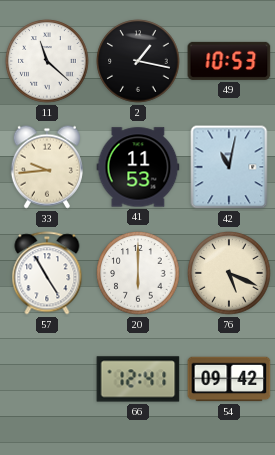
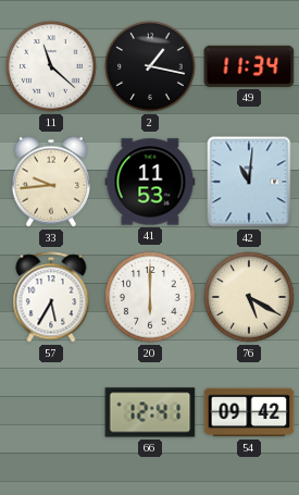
49: 10:53 -> 11:34 (249, 66)
42: 11:02 -> 11:01 (249, 182)
57: 4:55 -> 5:35 (51, 297)
76: 5:19 -> 5:20 (249, 297)
